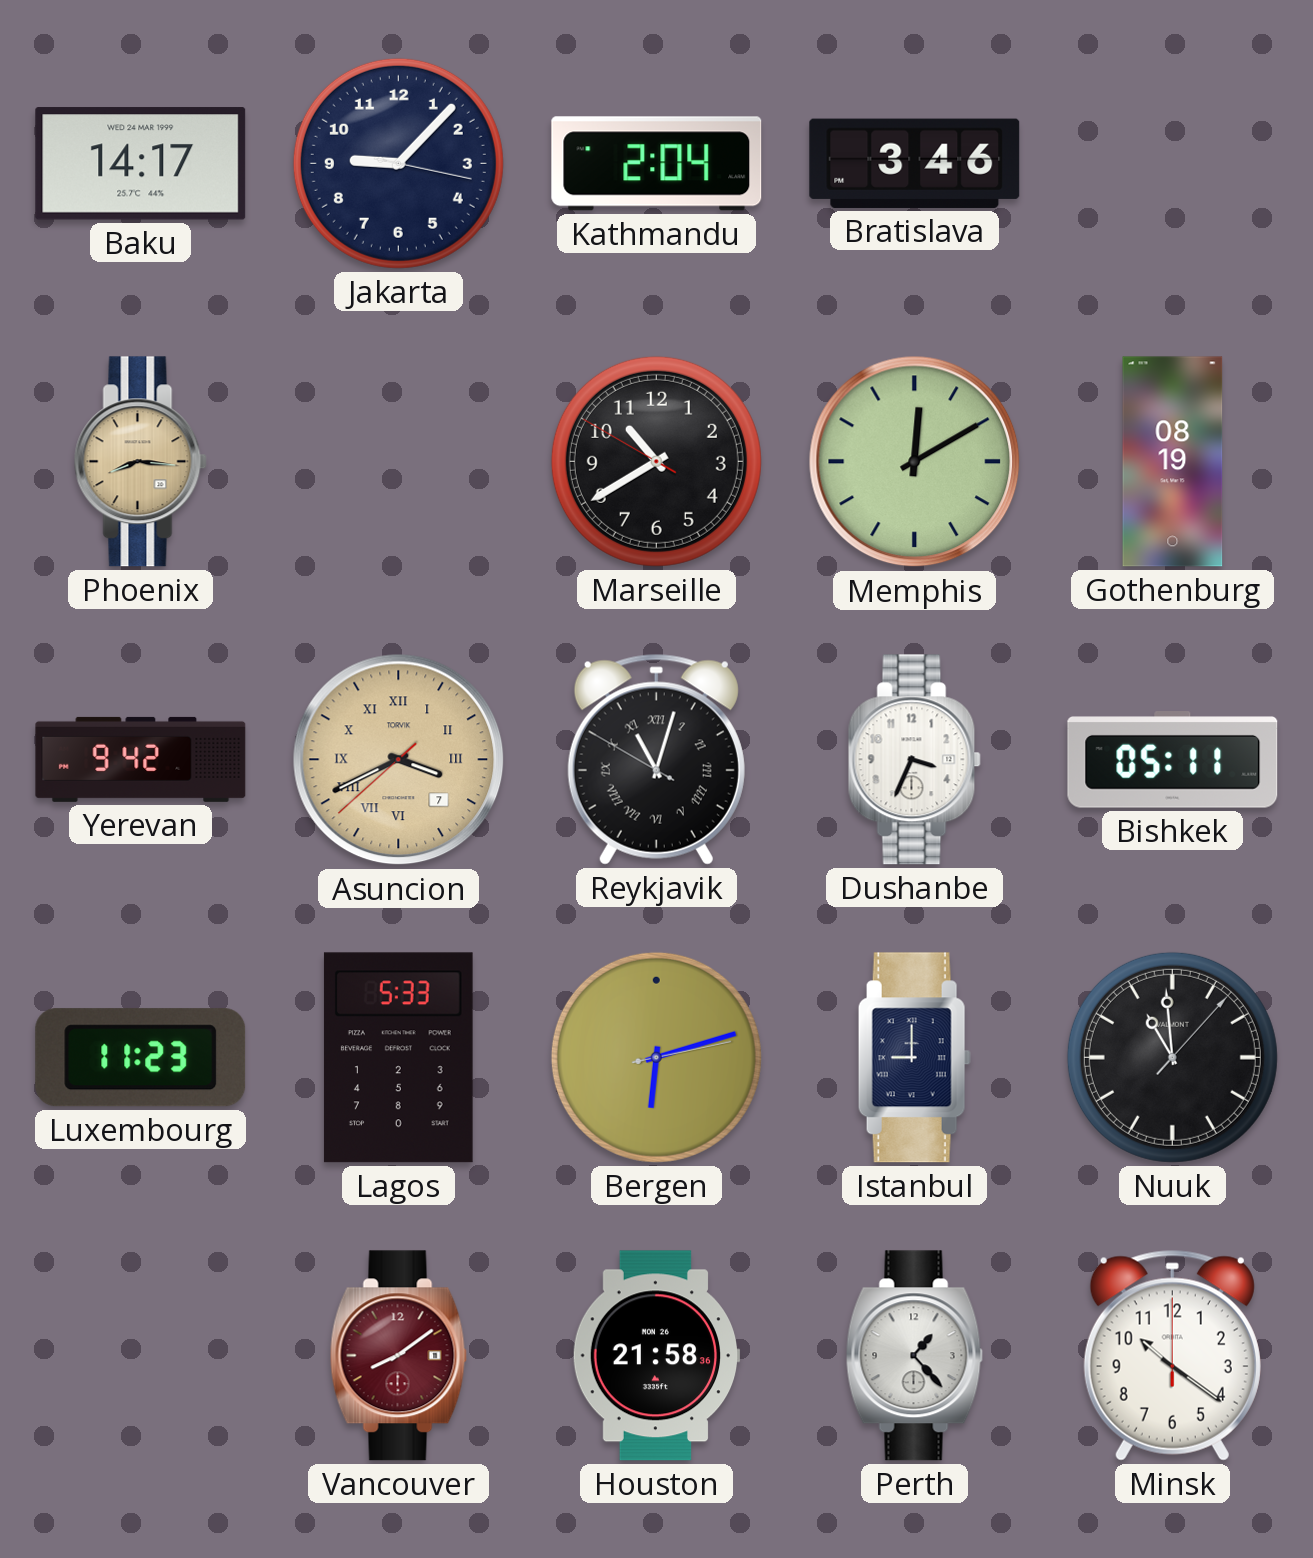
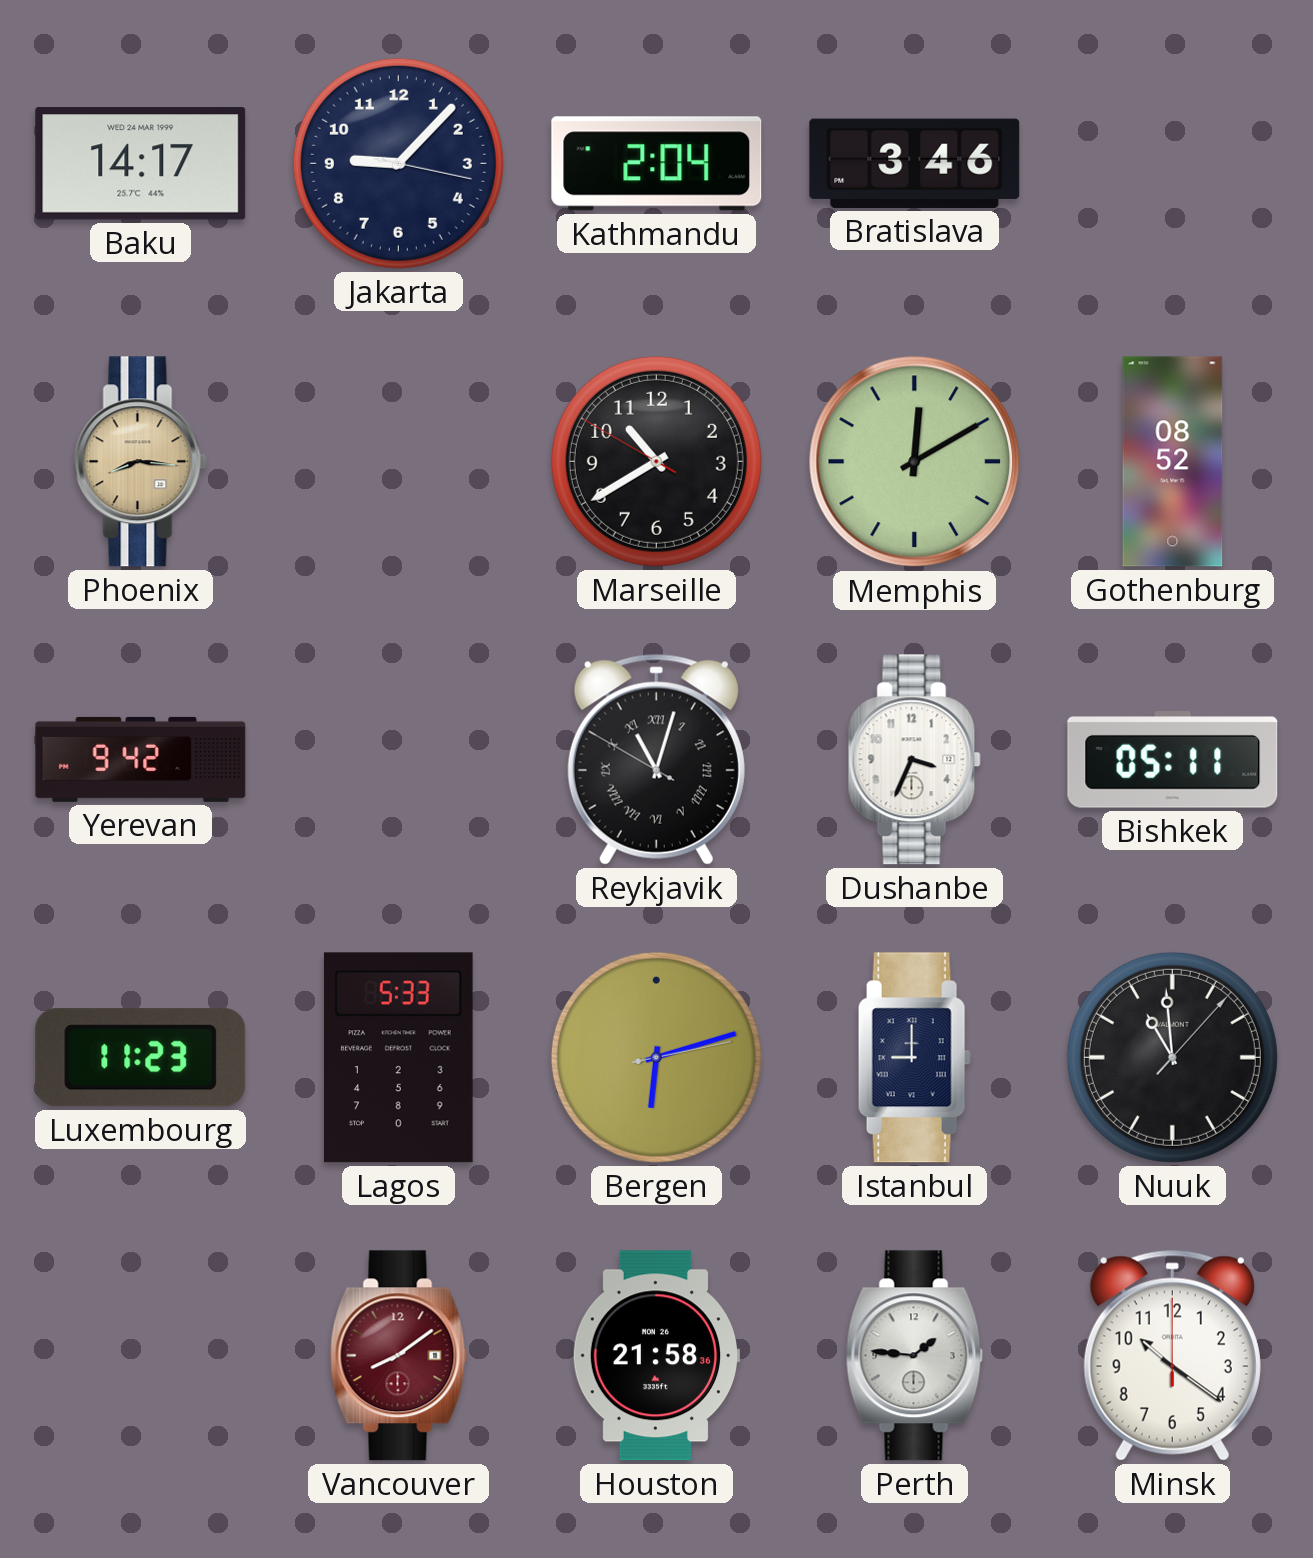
Gothenburg: 08:19 -> 08:52 (1173, 462)
Asuncion: 3:40 -> none (399, 760)
Perth: 1:23 -> 1:46 (914, 1356)
